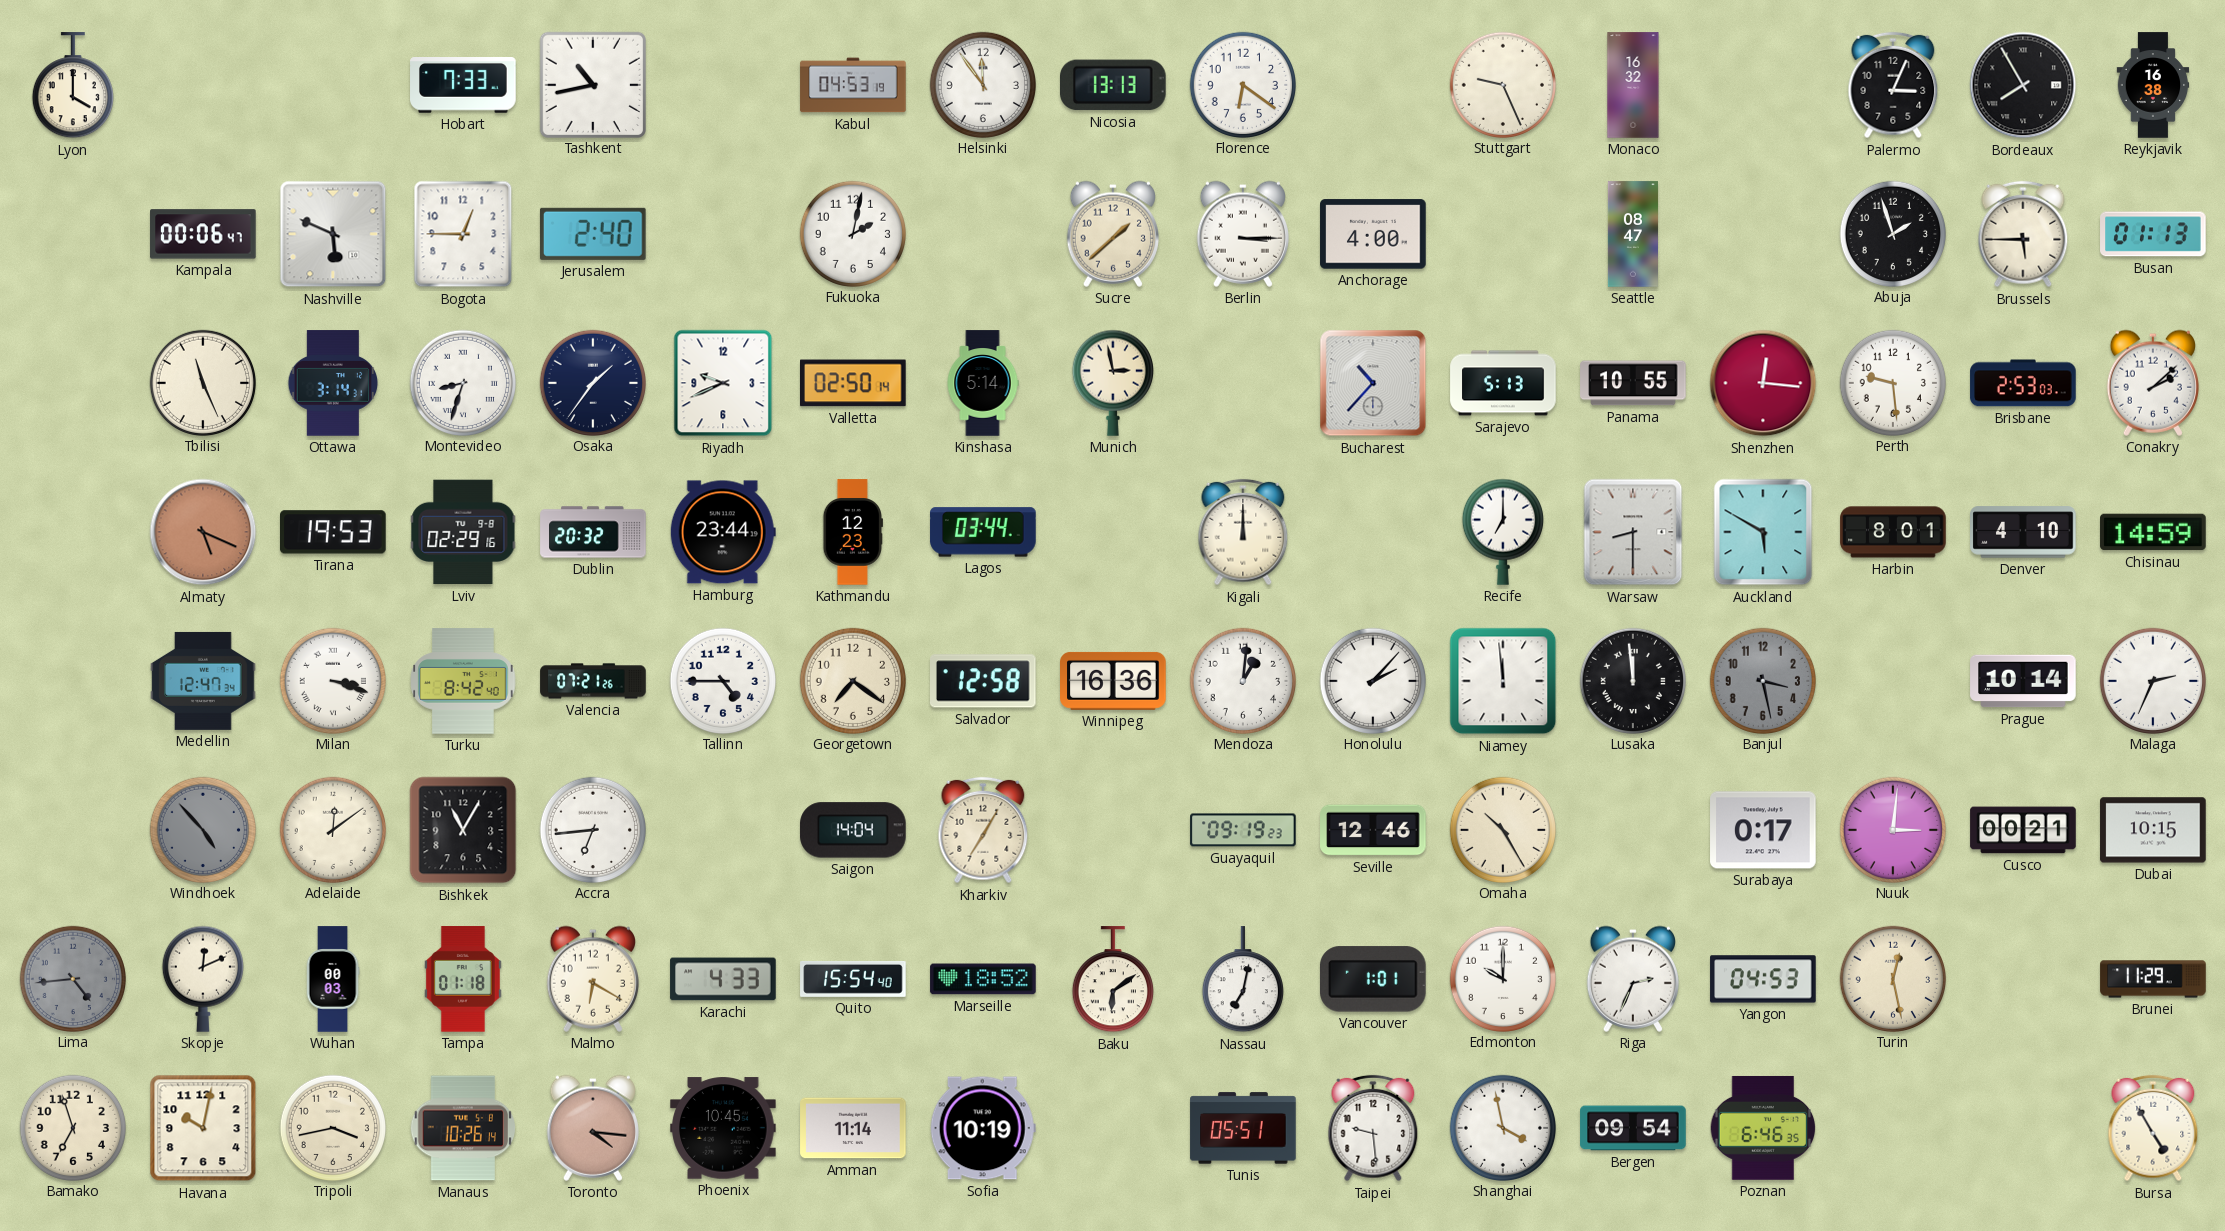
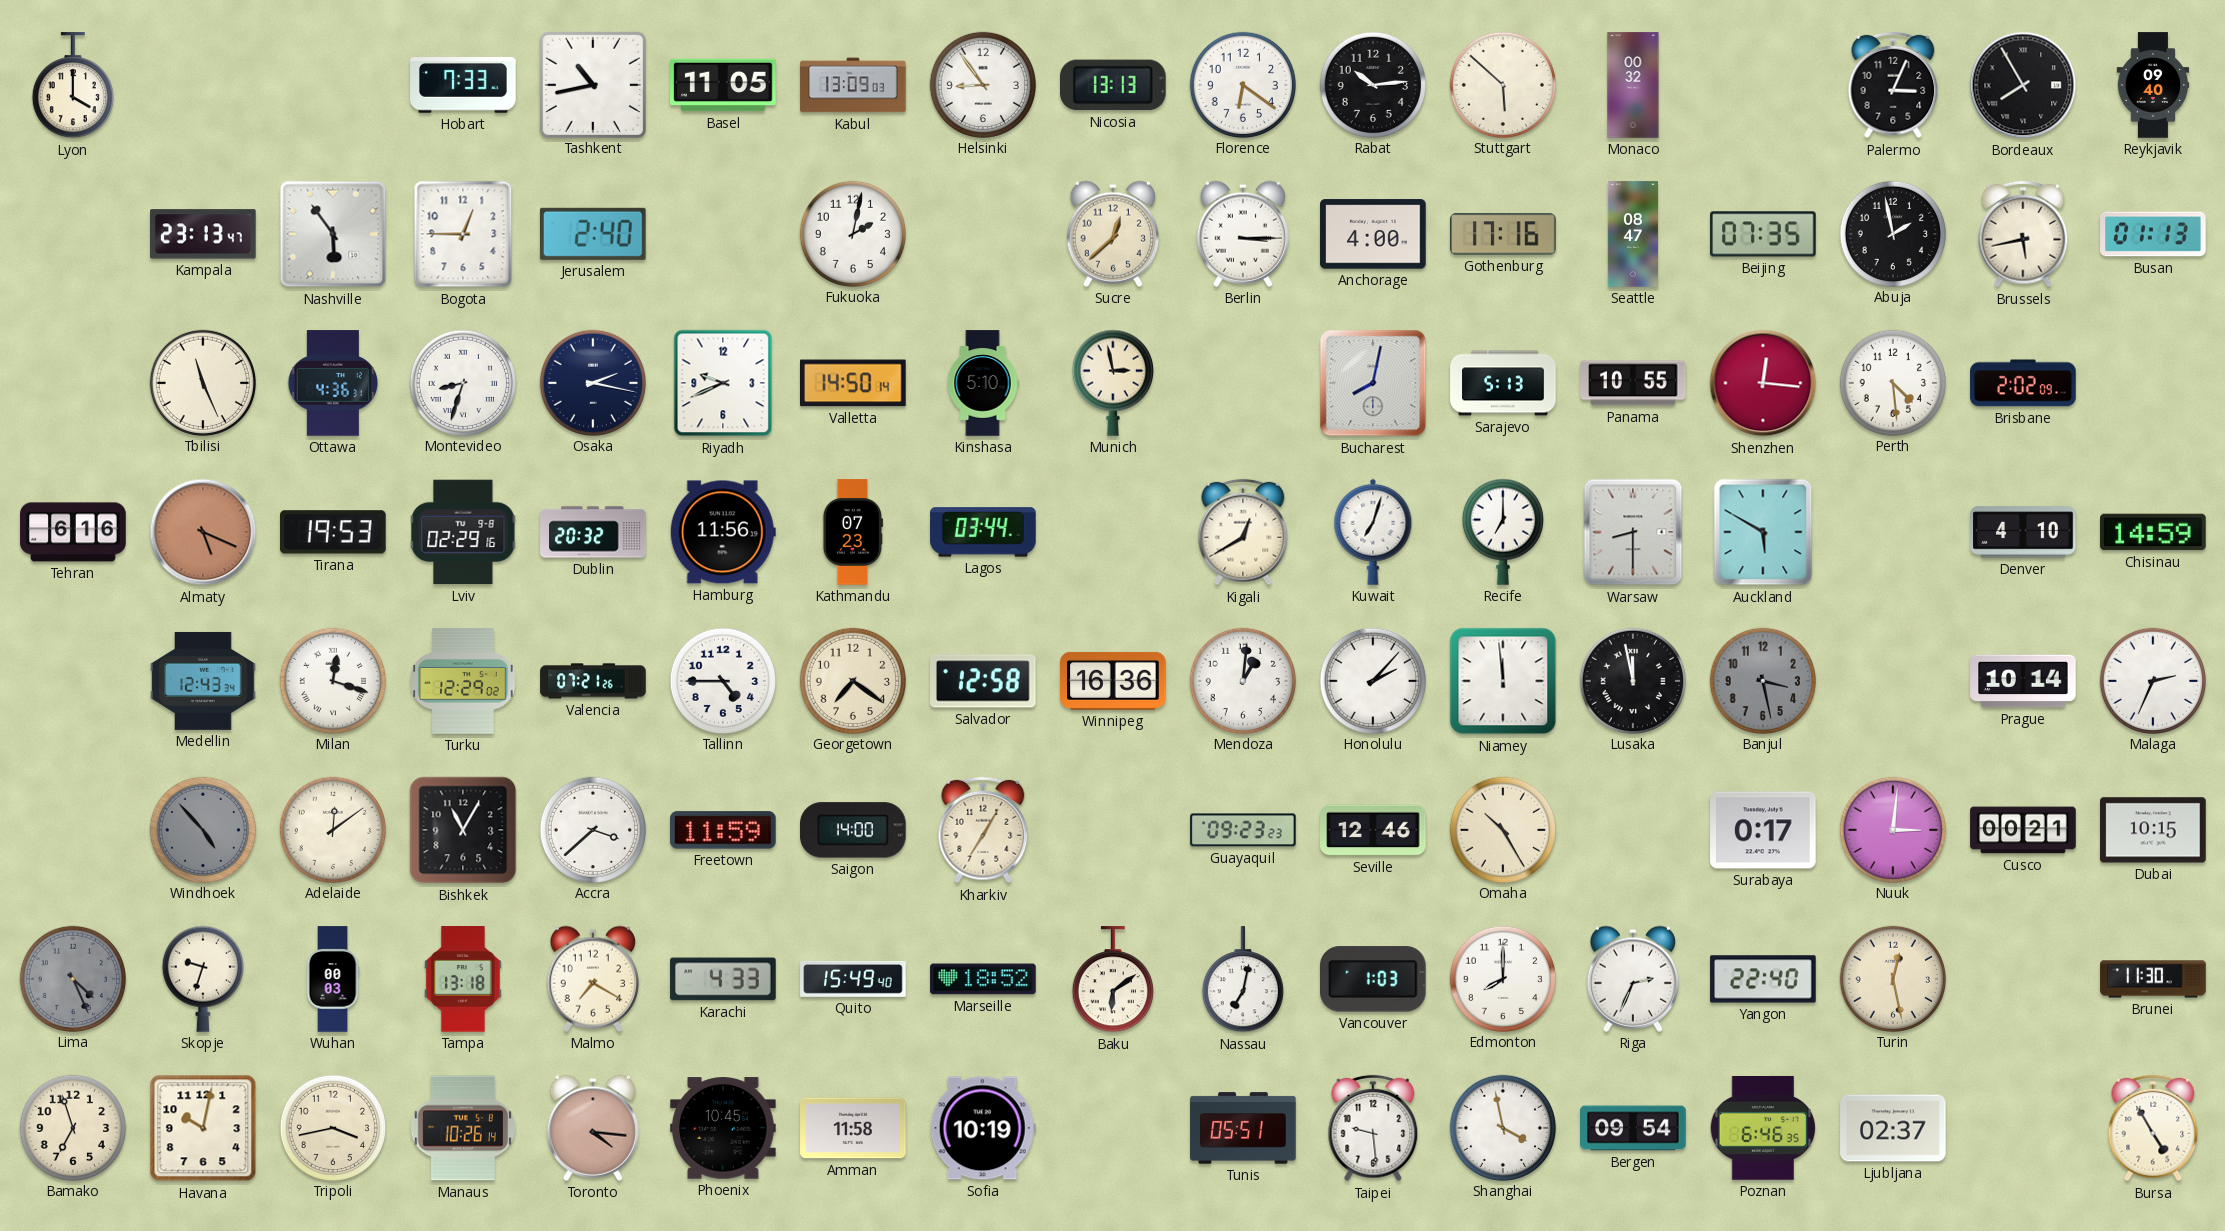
Basel: none -> 11:05 (723, 85)
Kabul: 04:53 -> 13:09 (853, 85)
Helsinki: 11:54 -> 8:54 (982, 84)
Rabat: none -> 10:14 (1372, 84)
Stuttgart: 9:26 -> 5:52 (1502, 84)
Monaco: 16:32 -> 00:32 (1633, 85)
Reykjavik: 16:38 -> 09:40 (2153, 85)
Kampala: 00:06 -> 23:13 (203, 234)
Nashville: 5:49 -> 5:54 (333, 234)
Sucre: 1:38 -> 12:38 (1112, 234)
Gothenburg: none -> 17:16 (1503, 234)
Beijing: none -> 07:35 (1763, 234)
Abuja: 1:57 -> 1:58 (1892, 233)
Brussels: 5:45 -> 5:43 (2023, 234)
Ottawa: 3:14 -> 4:36 (333, 383)
Osaka: 1:36 -> 2:17 (592, 382)
Valletta: 02:50 -> 14:50 (854, 383)
Kinshasa: 5:14 -> 5:10 (983, 383)
Bucharest: 10:37 -> 8:02 (1373, 383)
Perth: 9:29 -> 4:29 (1892, 382)
Brisbane: 2:53 -> 2:02 (2023, 383)
Conakry: 2:08 -> none (2152, 383)
Tehran: none -> 6:16 (73, 532)
Hamburg: 23:44 -> 11:56 (723, 532)
Kathmandu: 12:23 -> 07:23 (852, 532)
Kigali: 12:00 -> 12:40 (1243, 532)
Kuwait: none -> 7:03 (1373, 532)
Harbin: 8:01 -> none (1893, 532)
Medellin: 12:47 -> 12:43 (203, 681)
Milan: 3:18 -> 12:18 (332, 680)
Turku: 8:42 -> 12:29 (463, 681)
Lusaka: 11:59 -> 11:58 (1632, 680)
Accra: 6:44 -> 3:38 (592, 829)
Freetown: none -> 11:59 (723, 830)
Saigon: 14:04 -> 14:00 (853, 830)
Guayaquil: 09:19 -> 09:23 (1243, 830)
Lima: 4:44 -> 4:26 (72, 978)
Skopje: 12:11 -> 9:33 (203, 979)
Tampa: 01:18 -> 13:18 (463, 979)
Malmo: 6:20 -> 7:20 (592, 979)
Quito: 15:54 -> 15:49 (853, 979)
Vancouver: 1:01 -> 1:03 (1374, 979)
Edmonton: 10:00 -> 8:00 (1502, 978)
Yangon: 04:53 -> 22:40 (1763, 979)
Brunei: 11:29 -> 11:30 (2153, 979)
Amman: 11:14 -> 11:58 (853, 1128)
Ljubljana: none -> 02:37 (1893, 1128)
